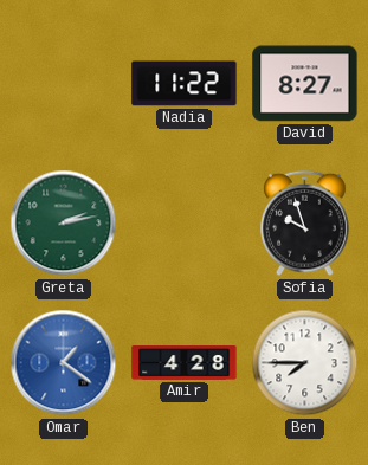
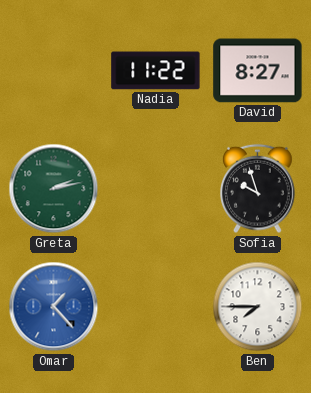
Omar: 1:21 -> 1:23 (54, 307)
Amir: 4:28 -> none (185, 363)
